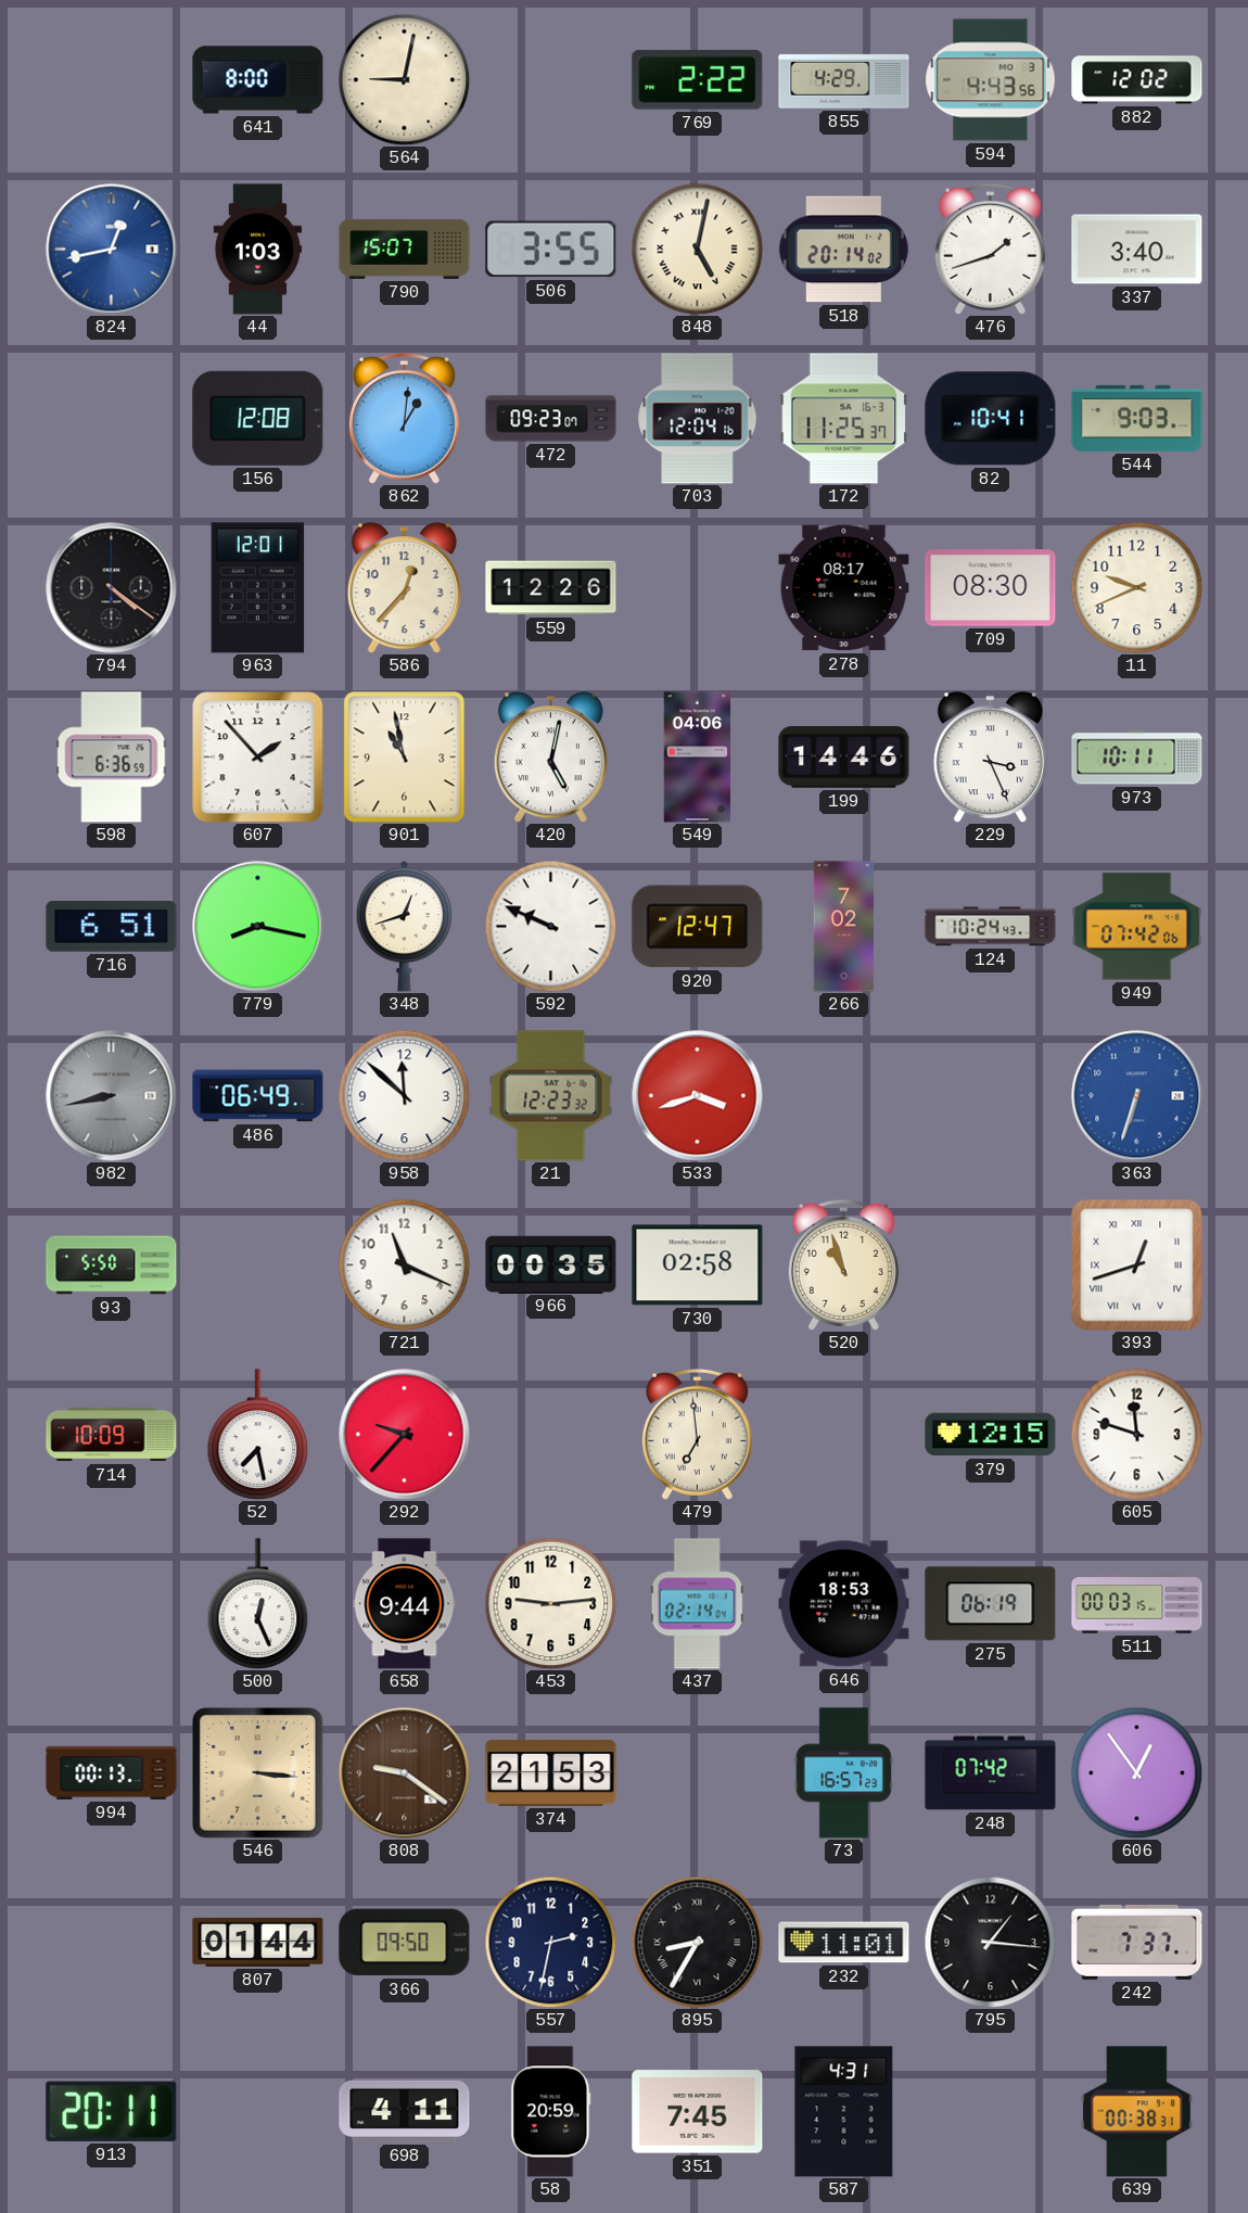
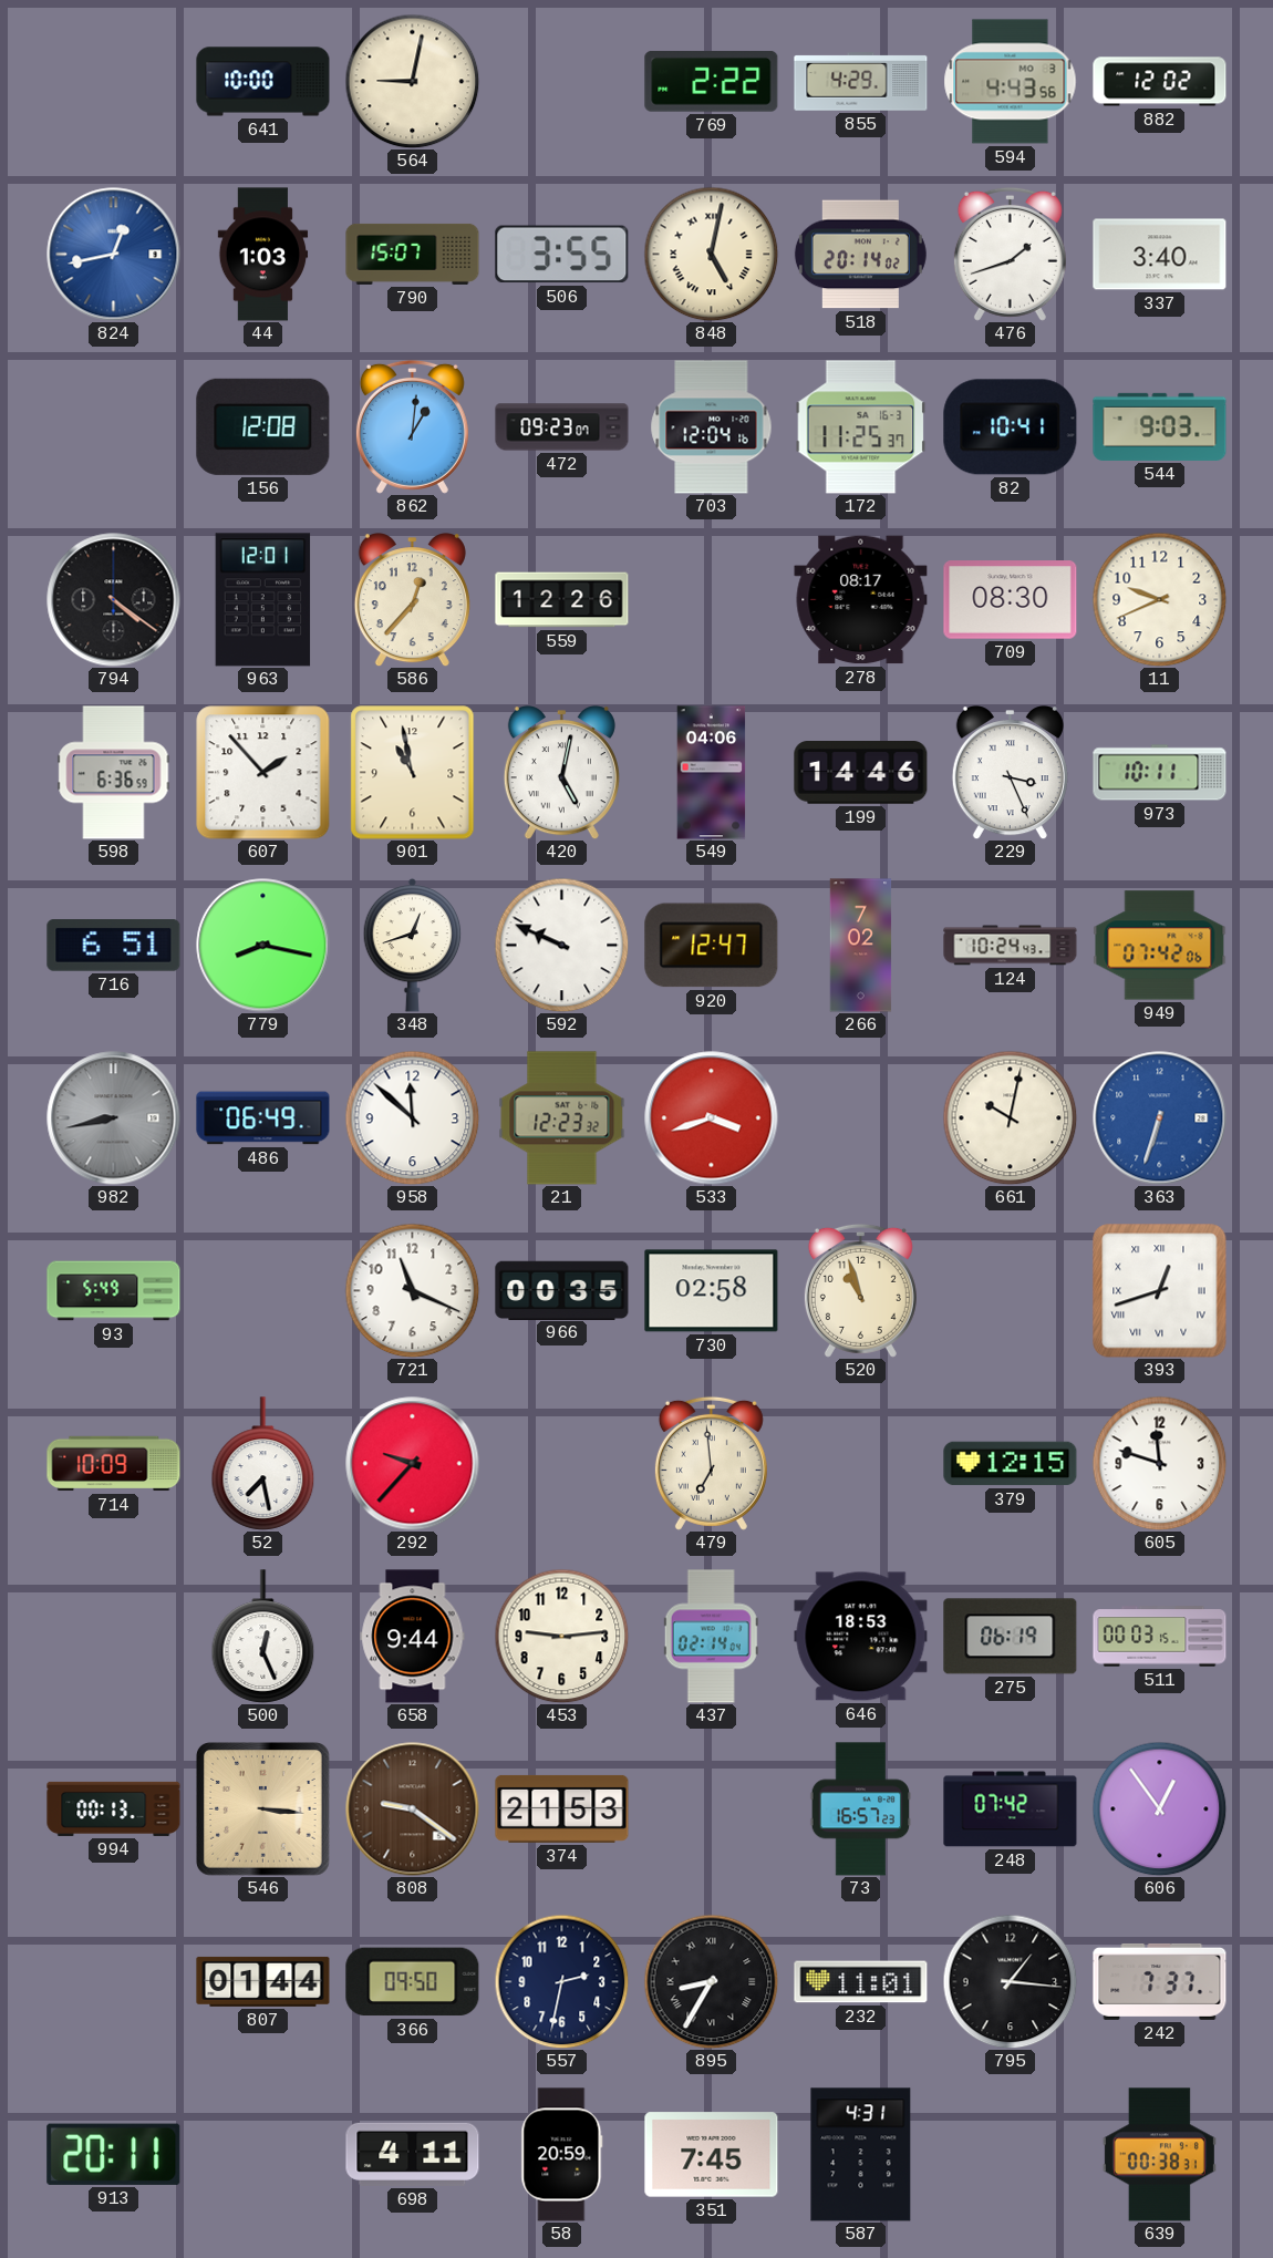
641: 8:00 -> 10:00 (263, 82)
661: none -> 10:02 (1010, 1117)
93: 5:50 -> 5:49 (114, 1291)
